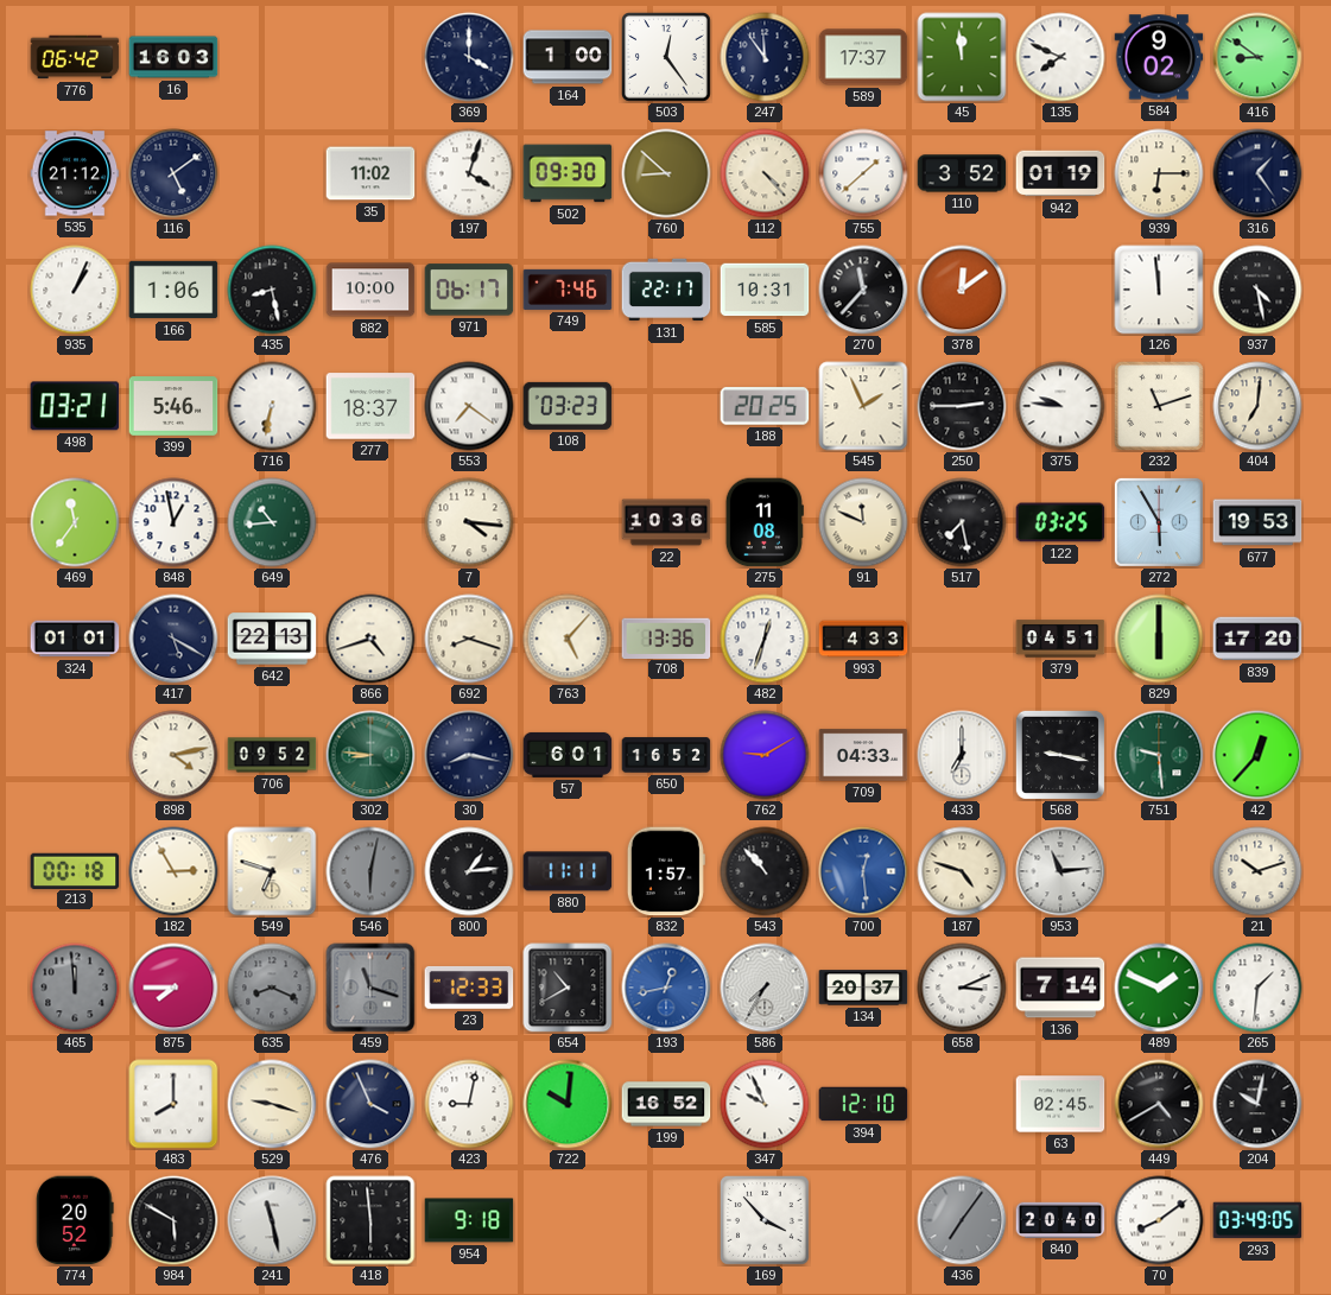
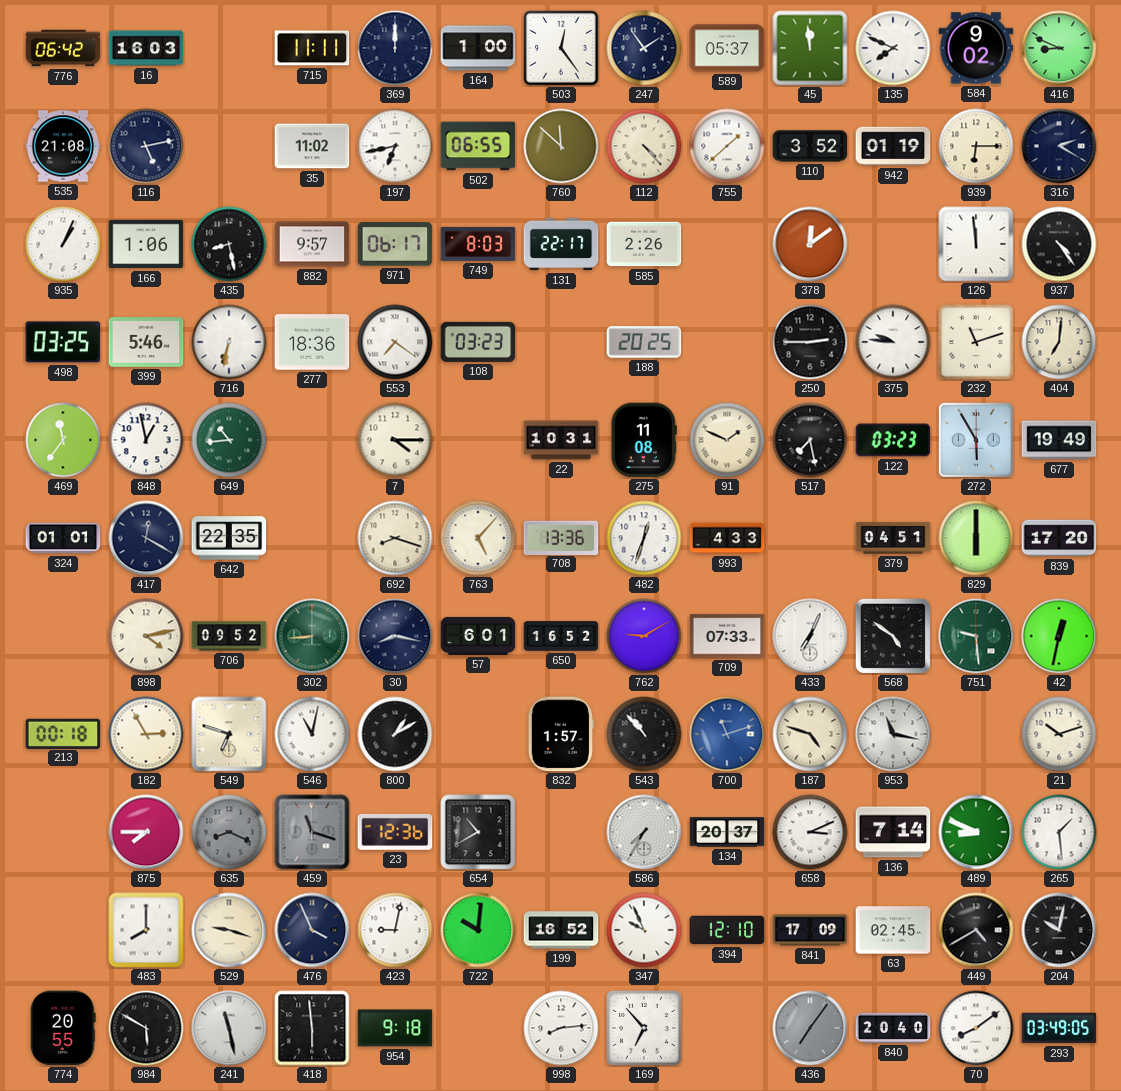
715: none -> 11:11 (312, 48)
369: 4:00 -> 12:00 (395, 48)
247: 11:54 -> 1:54 (644, 48)
589: 17:37 -> 05:37 (727, 48)
416: 8:51 -> 8:49 (1059, 48)
535: 21:12 -> 21:08 (63, 146)
116: 5:09 -> 5:13 (146, 146)
197: 4:03 -> 6:43 (395, 146)
502: 09:30 -> 06:55 (478, 146)
760: 8:52 -> 11:52 (561, 146)
316: 1:24 -> 2:20 (1059, 146)
882: 10:00 -> 9:57 (312, 244)
749: 7:46 -> 8:03 (478, 244)
585: 10:31 -> 2:26 (644, 244)
270: 11:37 -> none (863, 290)
937: 4:28 -> 4:24 (1059, 244)
498: 03:21 -> 03:25 (63, 342)
277: 18:37 -> 18:36 (312, 342)
545: 1:56 -> none (863, 406)
7: 4:16 -> 4:15 (395, 440)
22: 10:36 -> 10:31 (561, 440)
91: 11:49 -> 1:49 (727, 440)
122: 03:25 -> 03:23 (893, 440)
677: 19:53 -> 19:49 (1059, 440)
417: 5:20 -> 12:20 (146, 538)
642: 22:13 -> 22:35 (229, 538)
866: 4:42 -> none (370, 639)
302: 8:46 -> 8:44 (312, 636)
709: 04:33 -> 07:33 (727, 636)
433: 7:00 -> 7:04 (810, 636)
568: 9:17 -> 4:51 (893, 636)
42: 12:37 -> 12:32 (1059, 636)
546: 6:02 -> 11:02 (312, 734)
546 dial: grey -> white (312, 734)
800: 1:14 -> 1:10 (395, 734)
880: 11:11 -> none (568, 871)
700: 12:29 -> 11:12 (727, 734)
953: 11:14 -> 11:17 (893, 734)
465: 11:59 -> none (75, 988)
23: 12:33 -> 12:36 (395, 832)
193: 12:43 -> none (666, 988)
489: 1:49 -> 8:49 (976, 832)
265: 1:31 -> 1:29 (1059, 832)
841: none -> 17:09 (810, 930)
774: 20:52 -> 20:55 (63, 1028)
998: none -> 8:14 (561, 1028)
169: 3:53 -> 6:53 (645, 1029)
